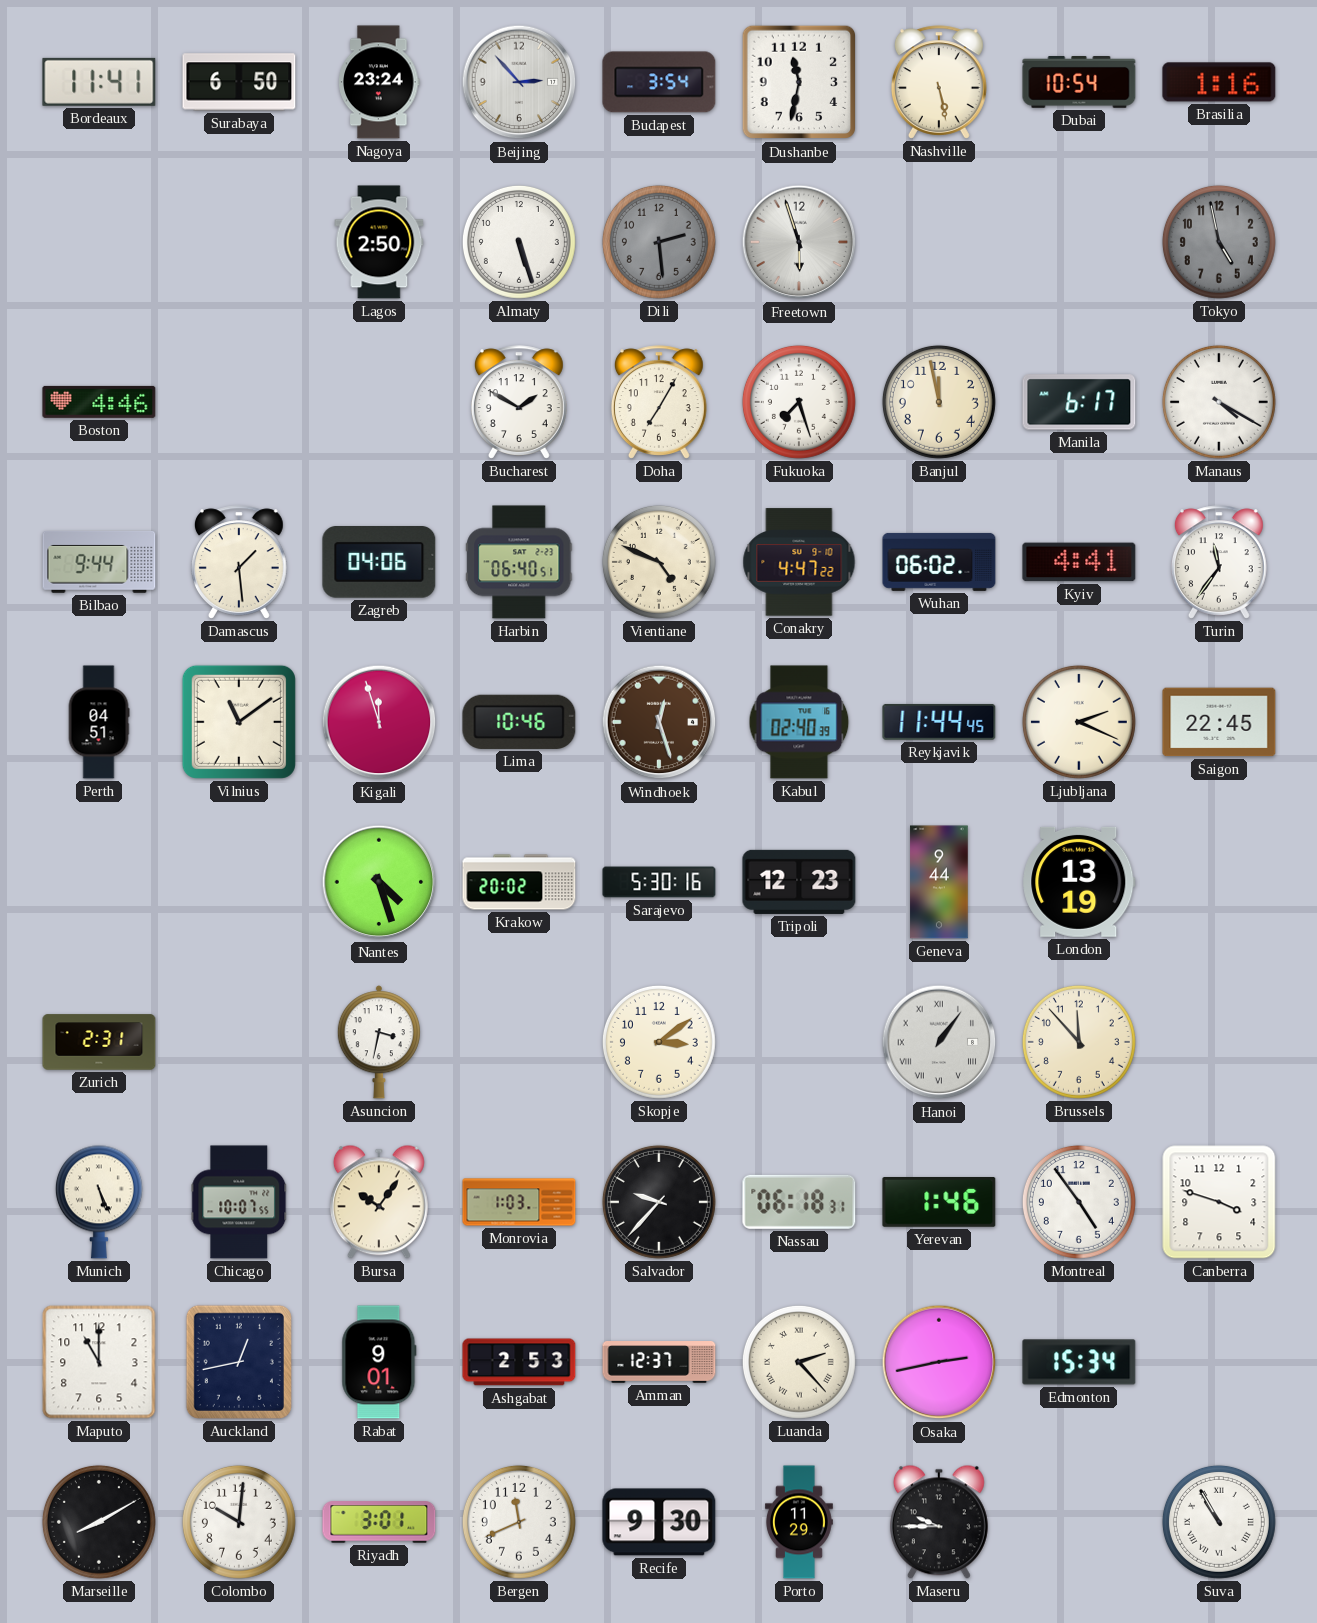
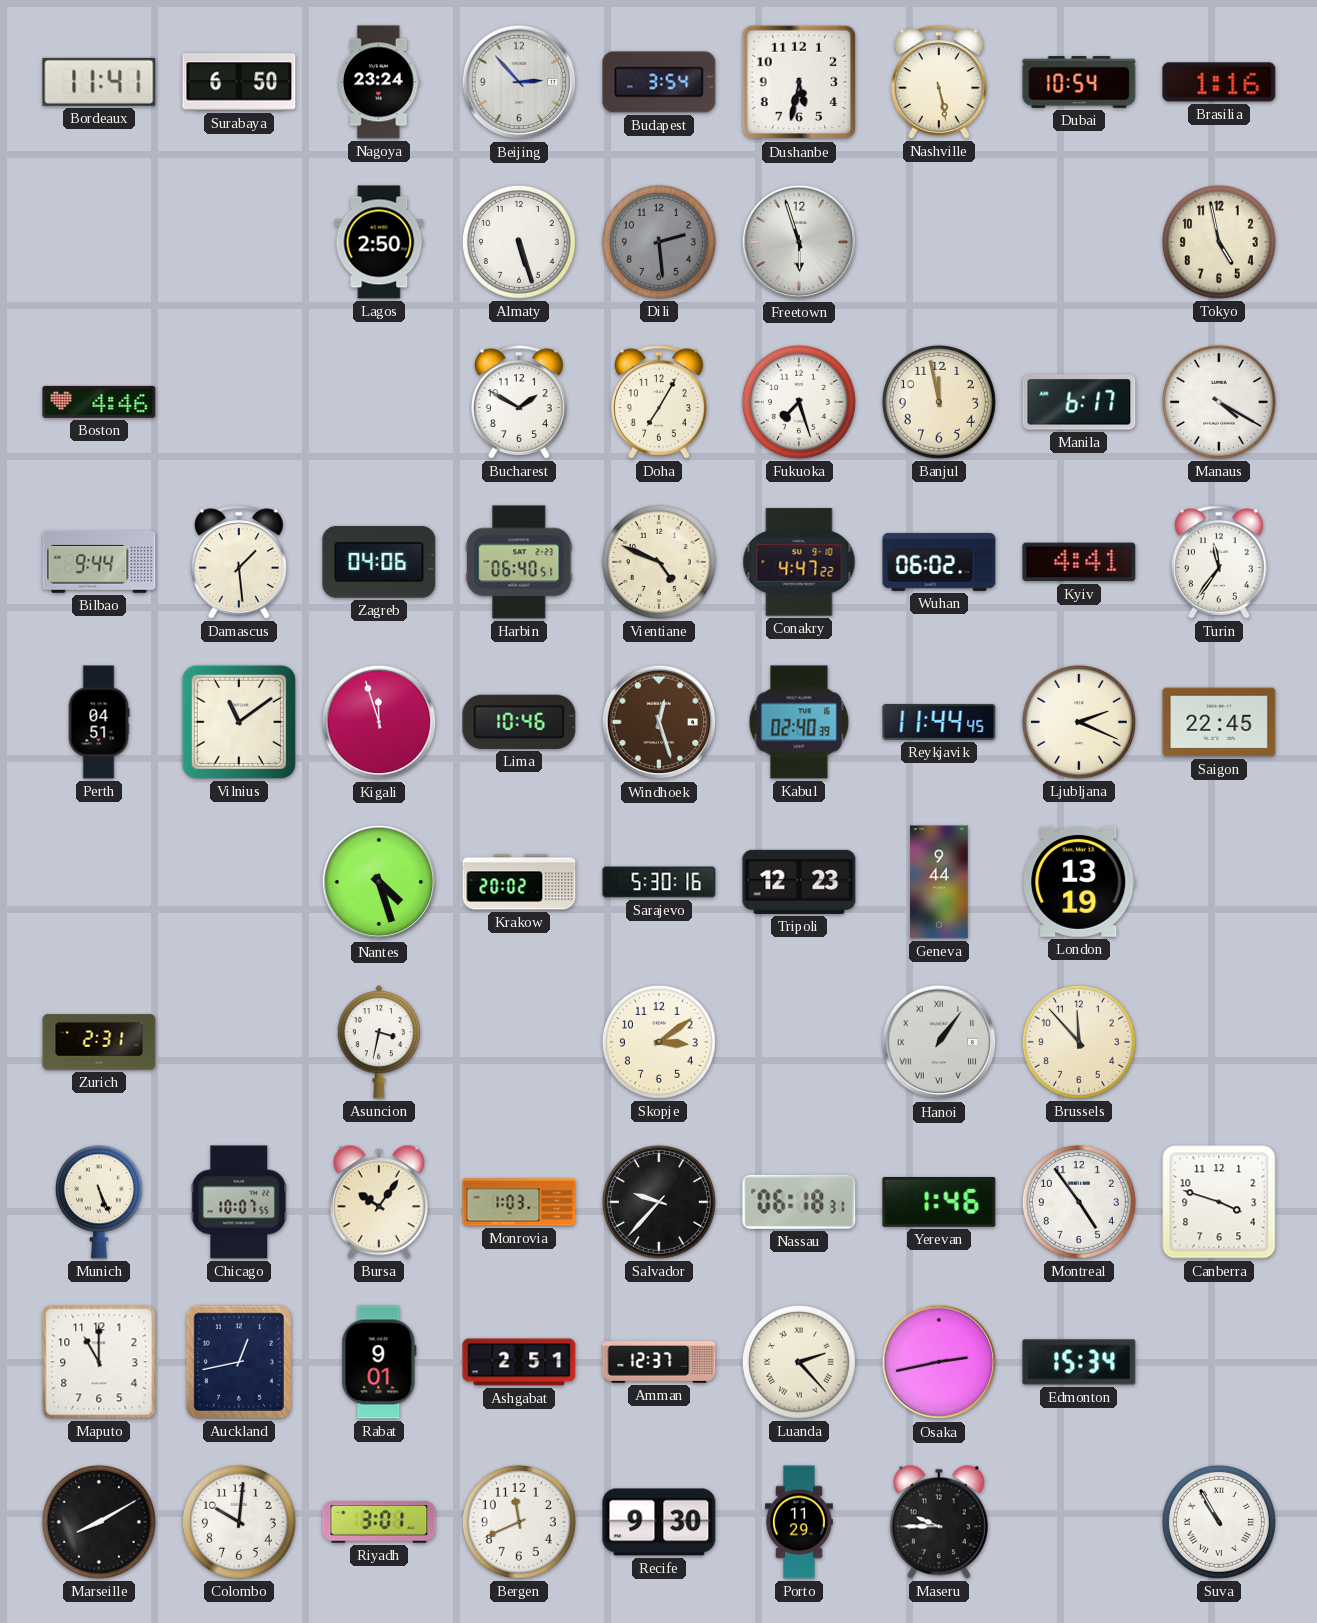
Dushanbe: 11:32 -> 5:32 (799, 82)
Tokyo dial: grey -> cream (1219, 242)
Ashgabat: 2:53 -> 2:51 (519, 1362)
